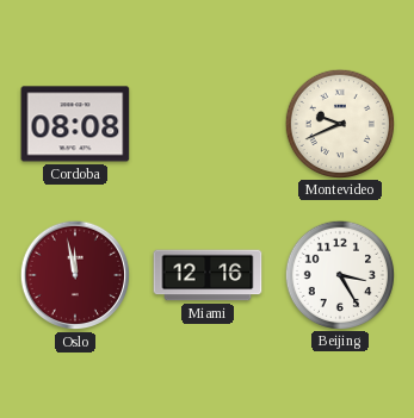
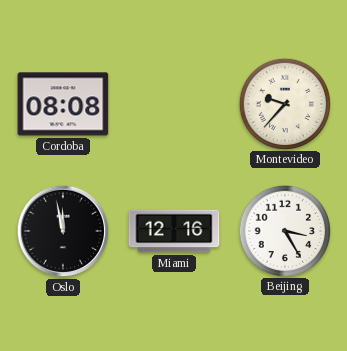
Montevideo: 9:41 -> 9:37 (284, 103)
Oslo dial: burgundy -> black (63, 231)
